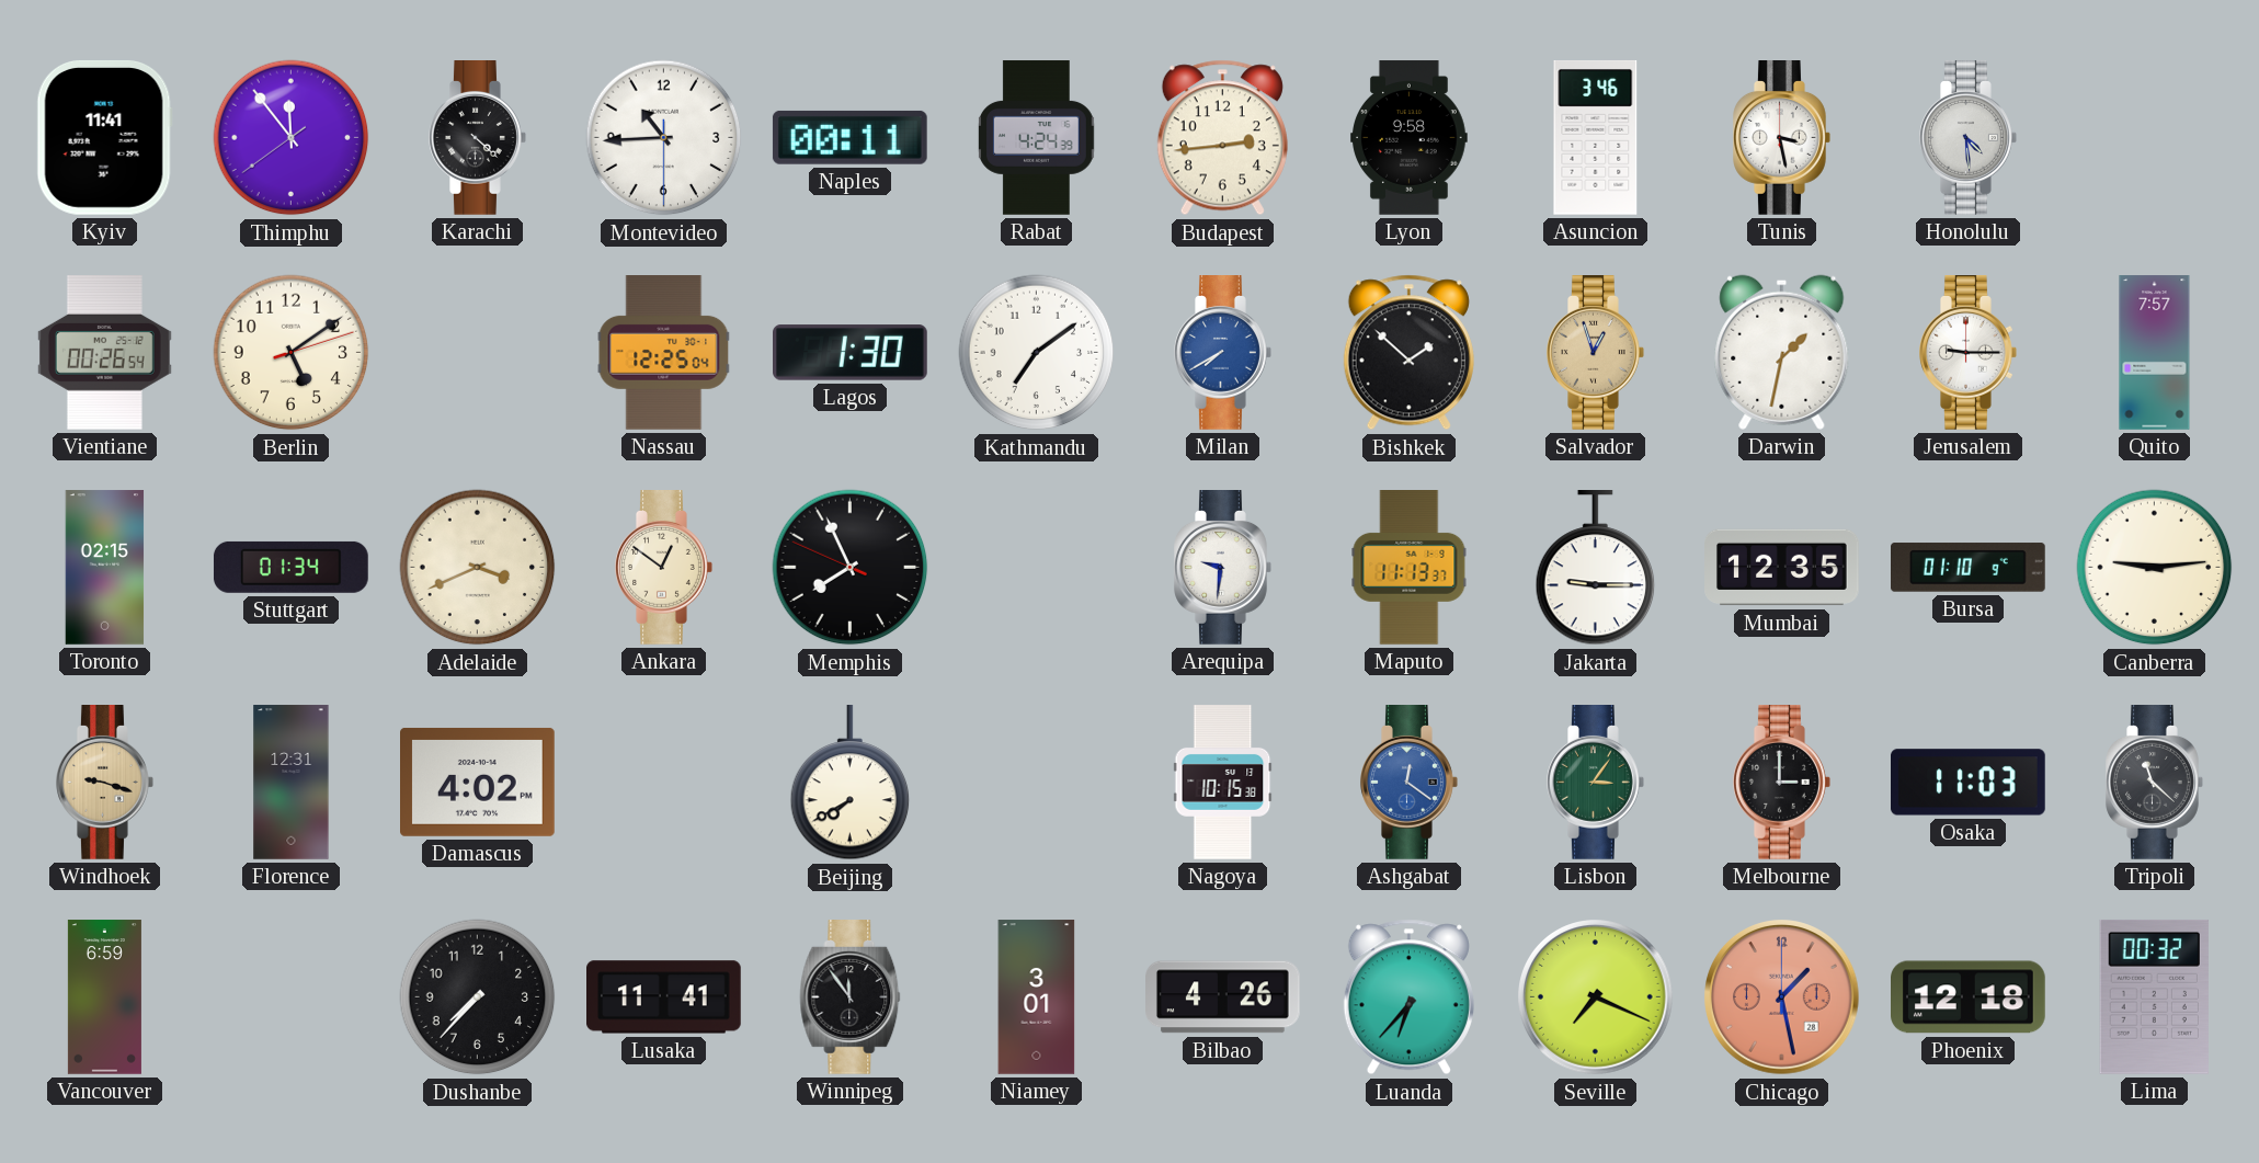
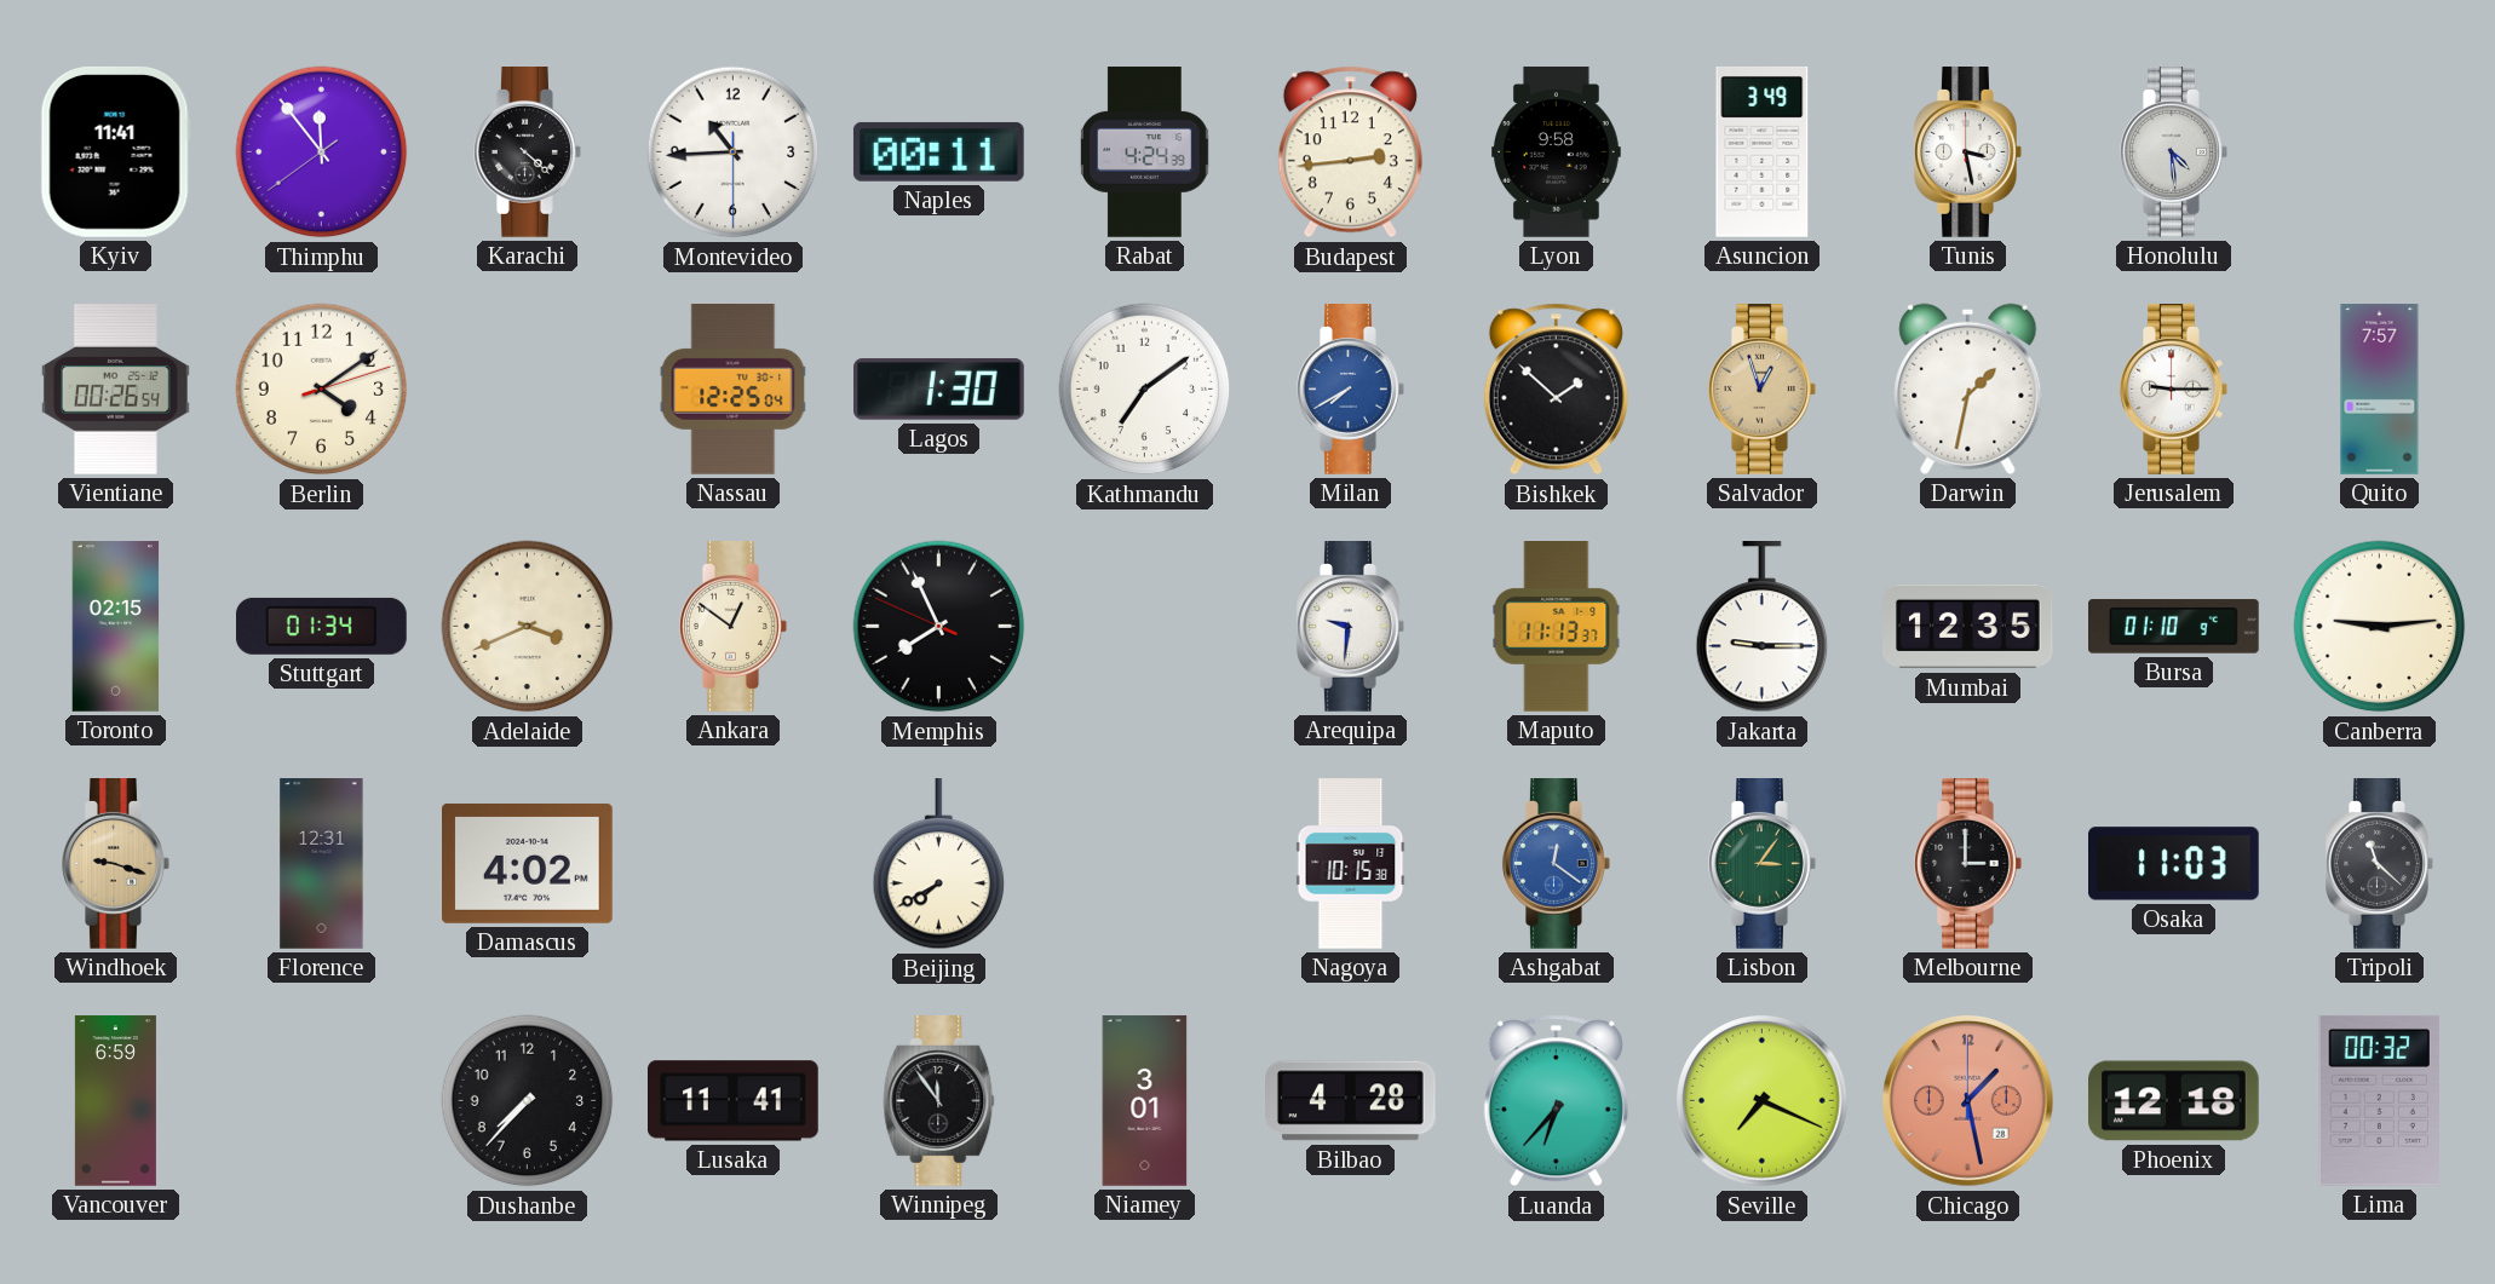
Asuncion: 3:46 -> 3:49 (1763, 151)
Berlin: 5:09 -> 4:09 (322, 390)
Bilbao: 4:26 -> 4:28 (1351, 1101)
